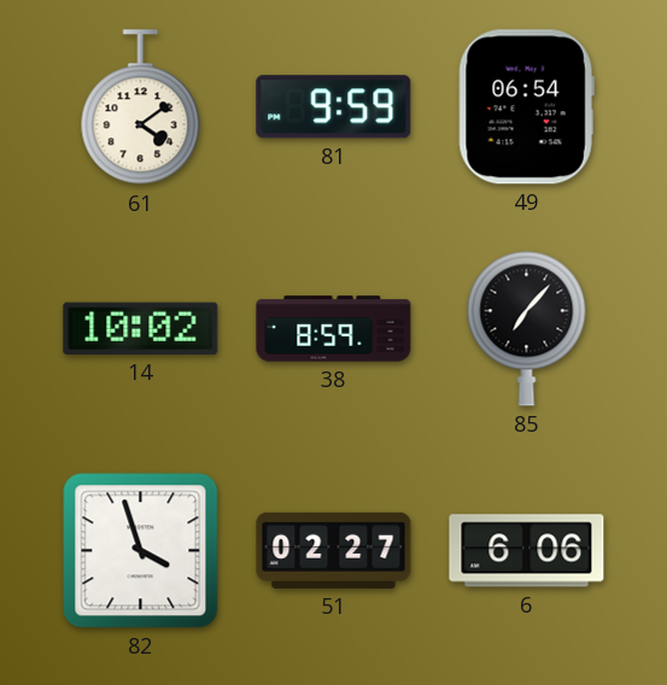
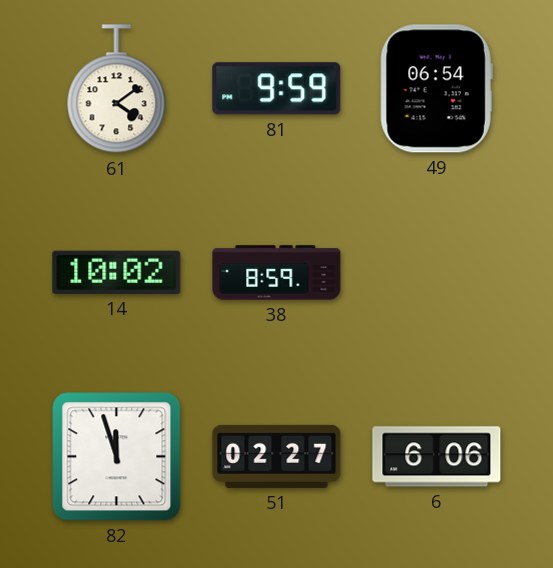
85: 7:07 -> none (527, 328)
82: 3:57 -> 11:57 (117, 457)
